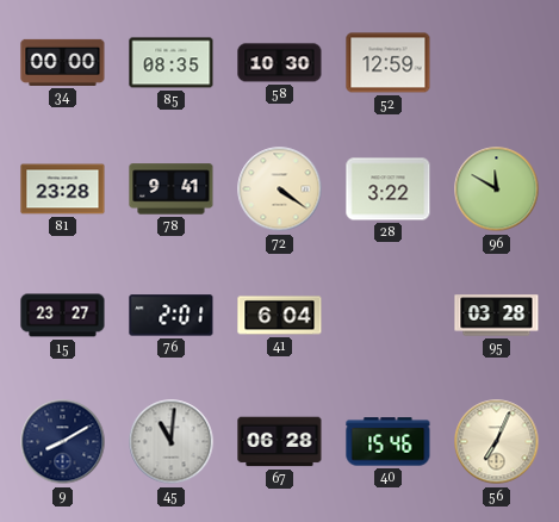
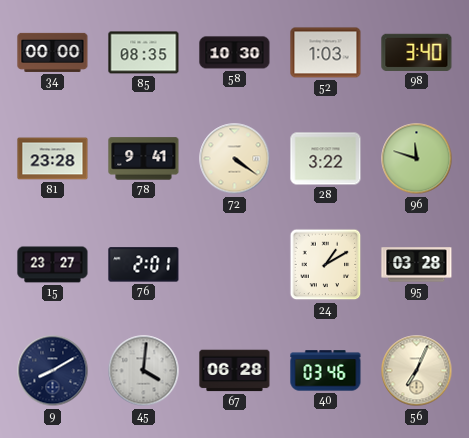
52: 12:59 -> 1:03 (326, 53)
98: none -> 3:40 (417, 52)
96: 11:50 -> 11:48 (417, 159)
41: 6:04 -> none (280, 316)
24: none -> 1:10 (326, 265)
45: 11:01 -> 4:01 (144, 371)
40: 15:46 -> 03:46 (326, 371)
